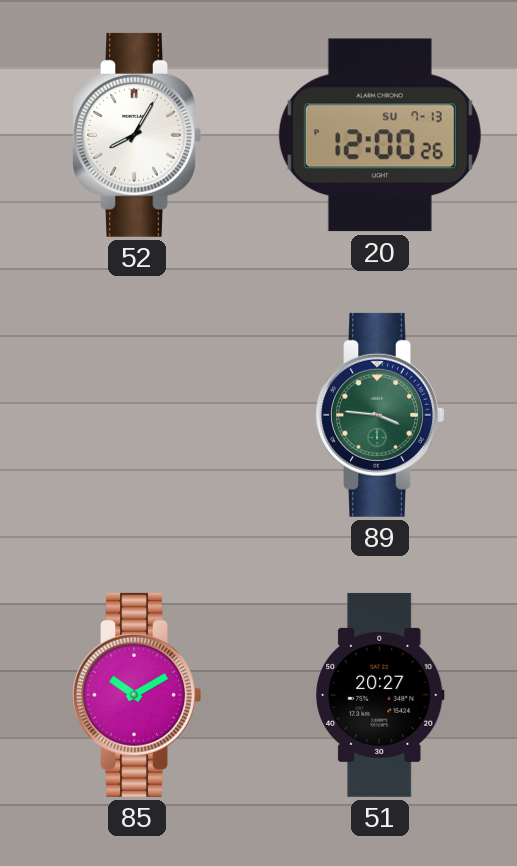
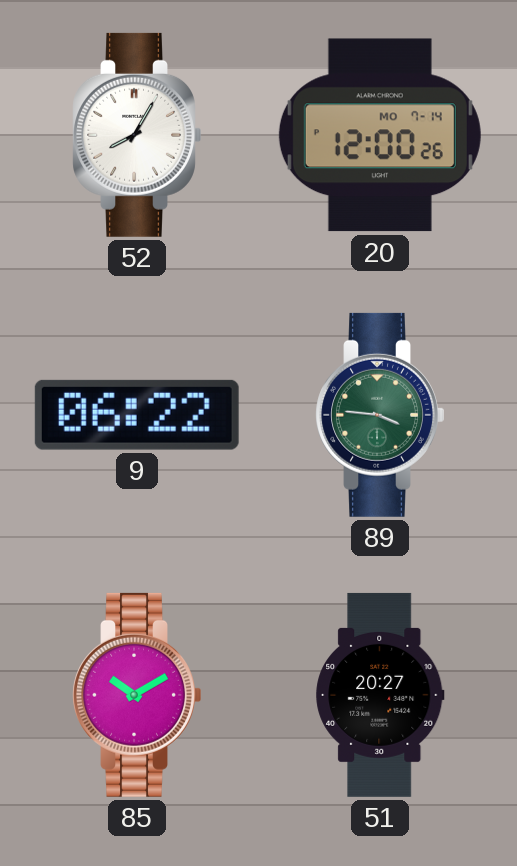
20 date: SU 7-13 -> MO 7-14 (380, 135)
9: none -> 06:22 (137, 415)
